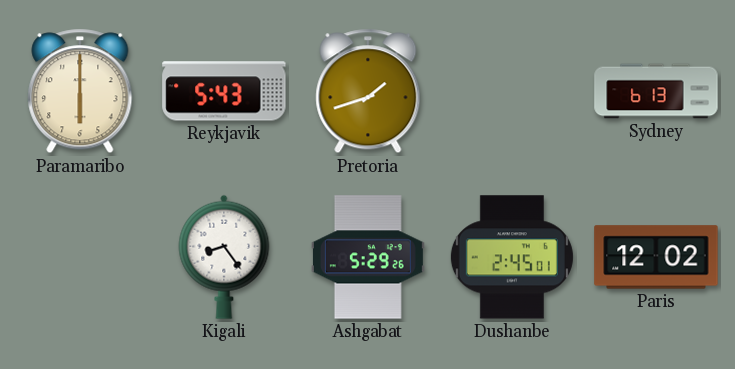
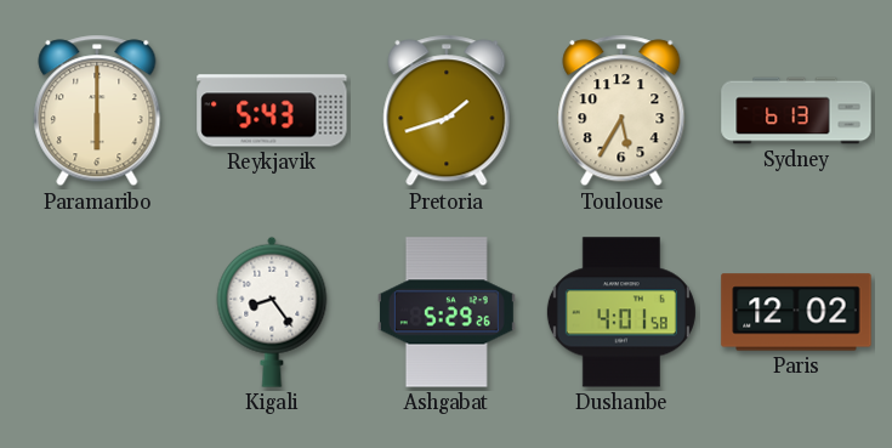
Toulouse: none -> 5:35 (621, 110)
Dushanbe: 2:45 -> 4:01 (621, 312)
